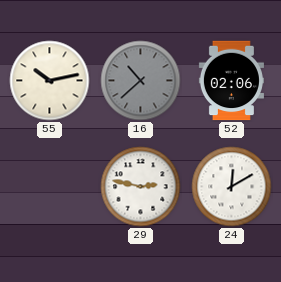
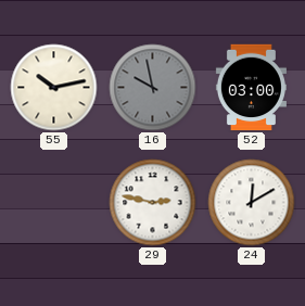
16: 10:38 -> 9:58 (153, 88)
52: 02:06 -> 03:00 (251, 88)
